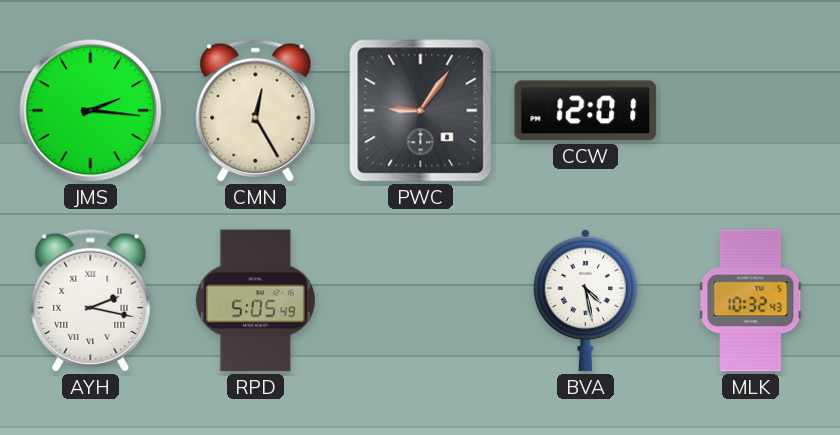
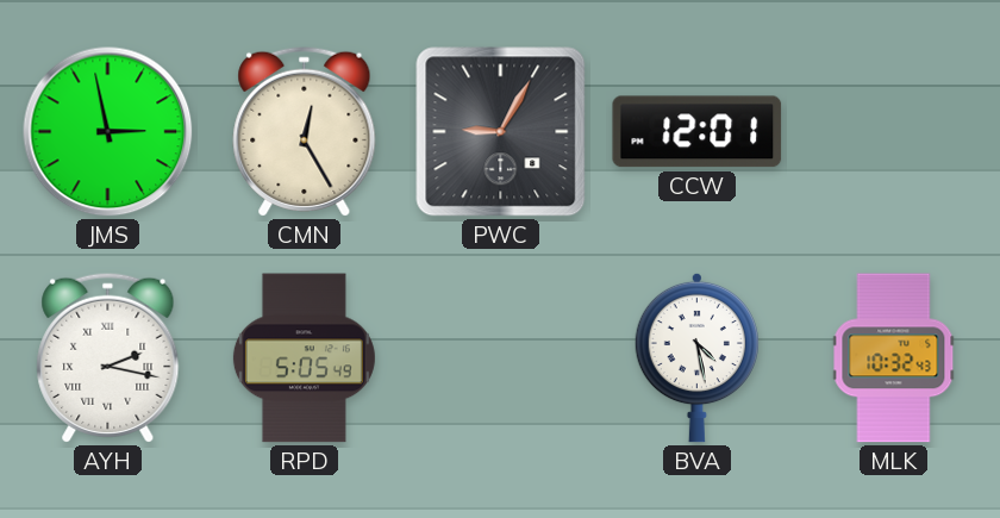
JMS: 2:16 -> 2:58 (108, 132)
PWC: 9:06 -> 9:05 (501, 132)
